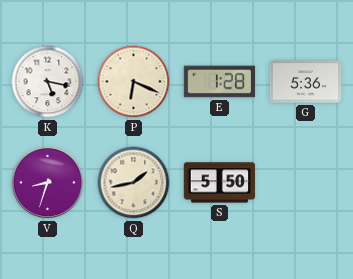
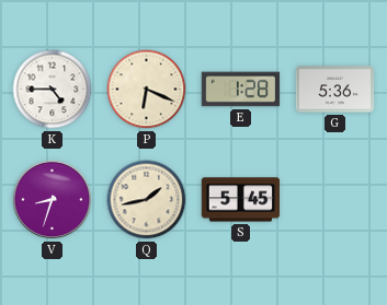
K: 5:17 -> 4:45 (53, 90)
S: 5:50 -> 5:45 (241, 200)
